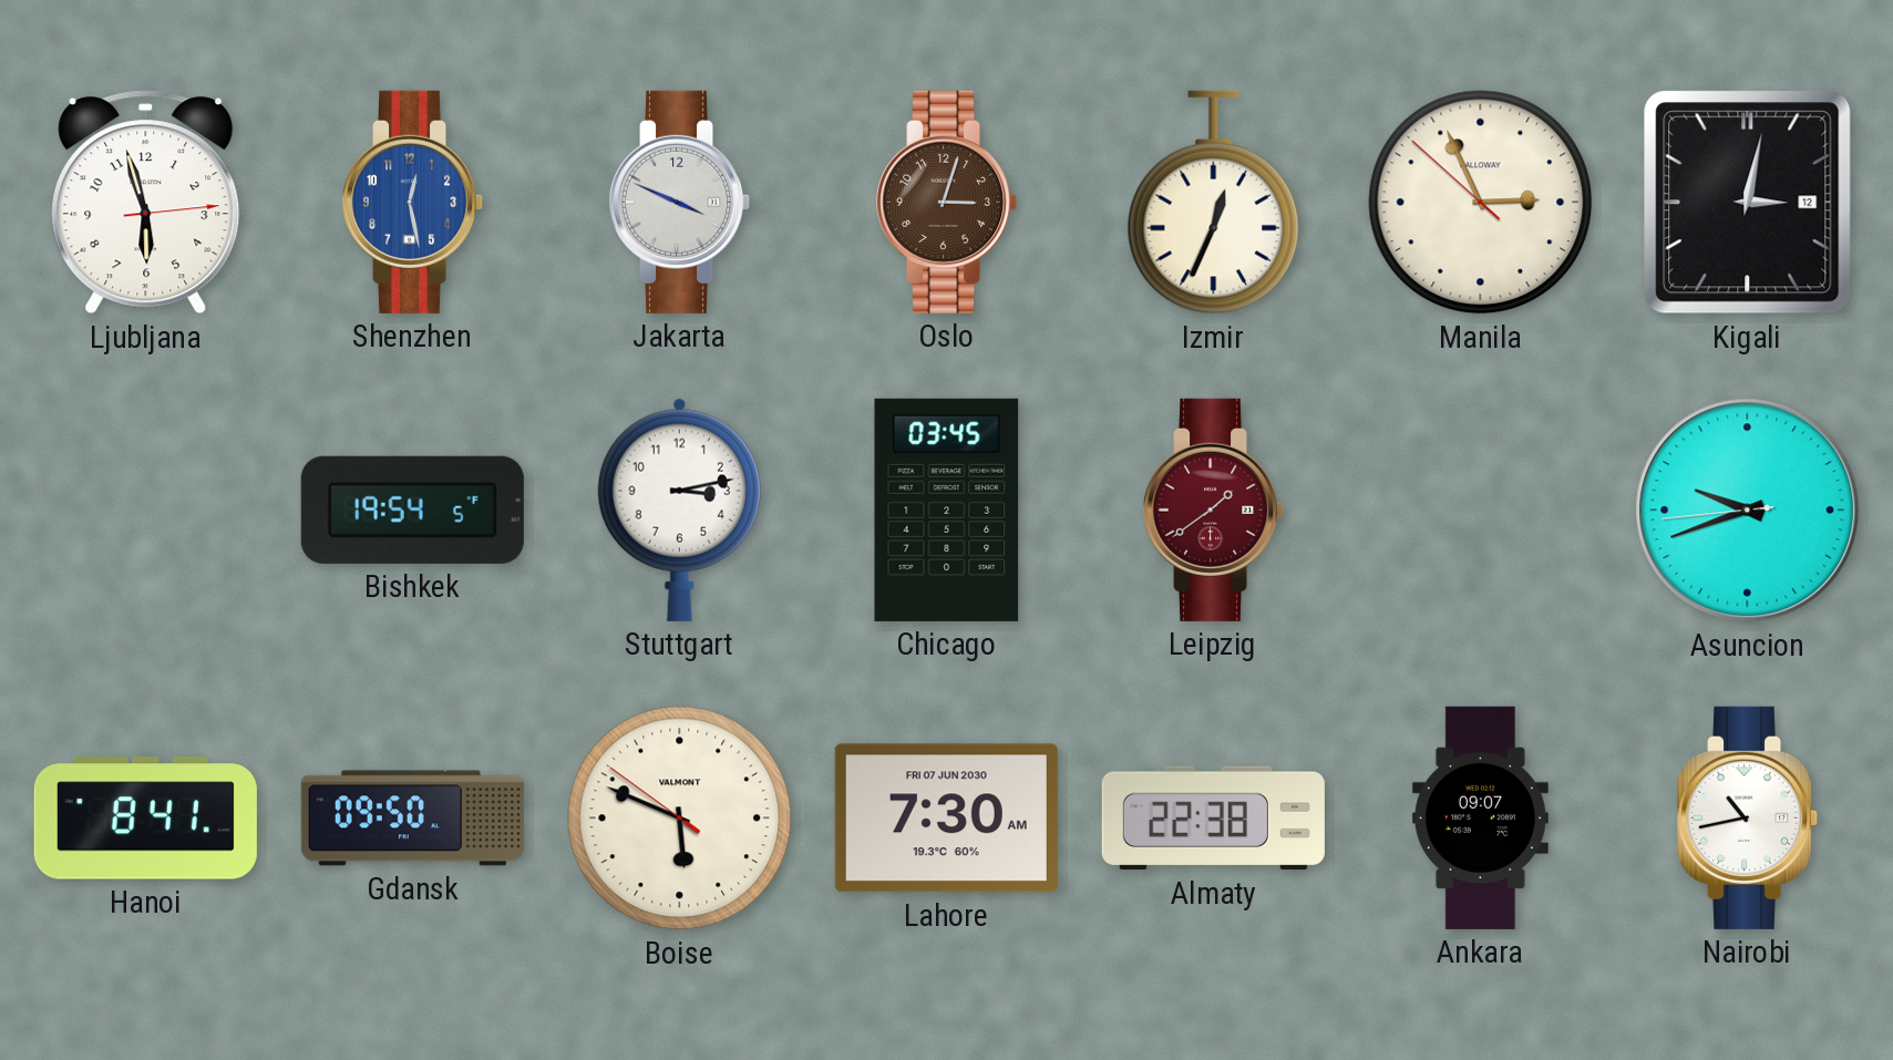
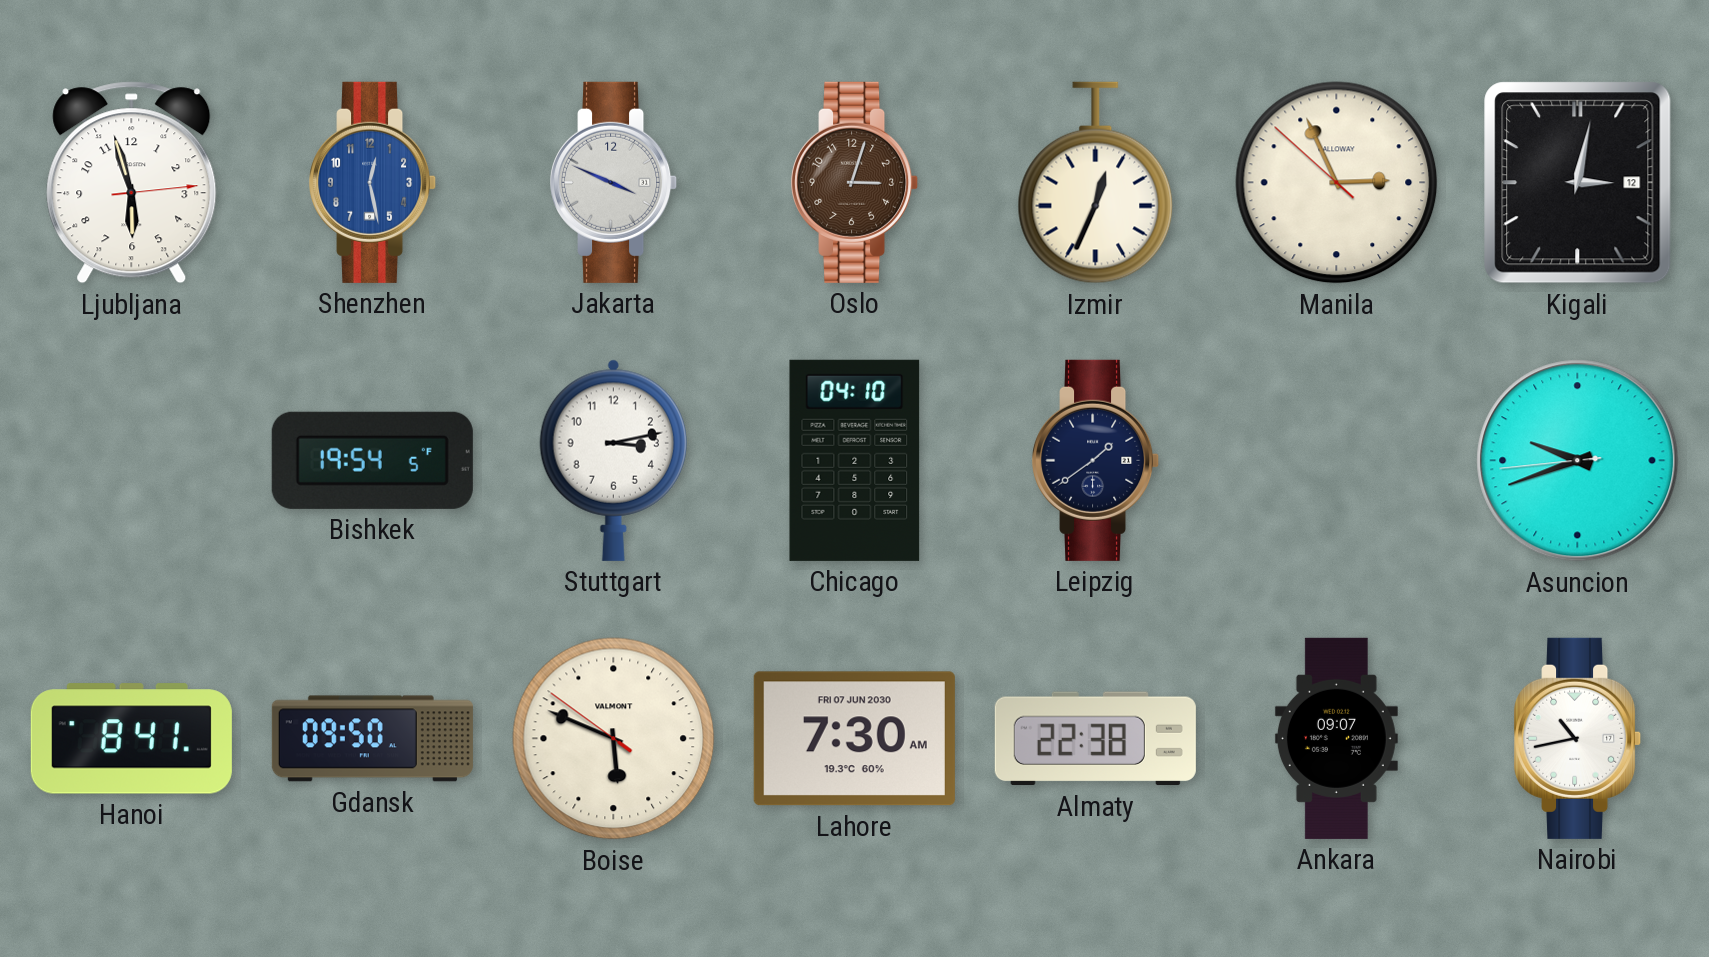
Chicago: 03:45 -> 04:10 (855, 460)
Leipzig dial: burgundy -> navy (1096, 460)
